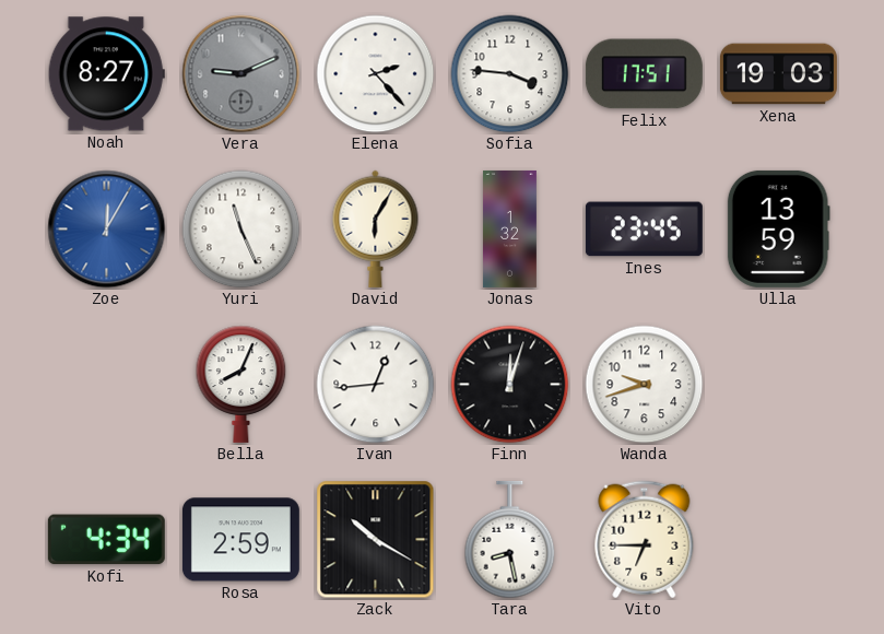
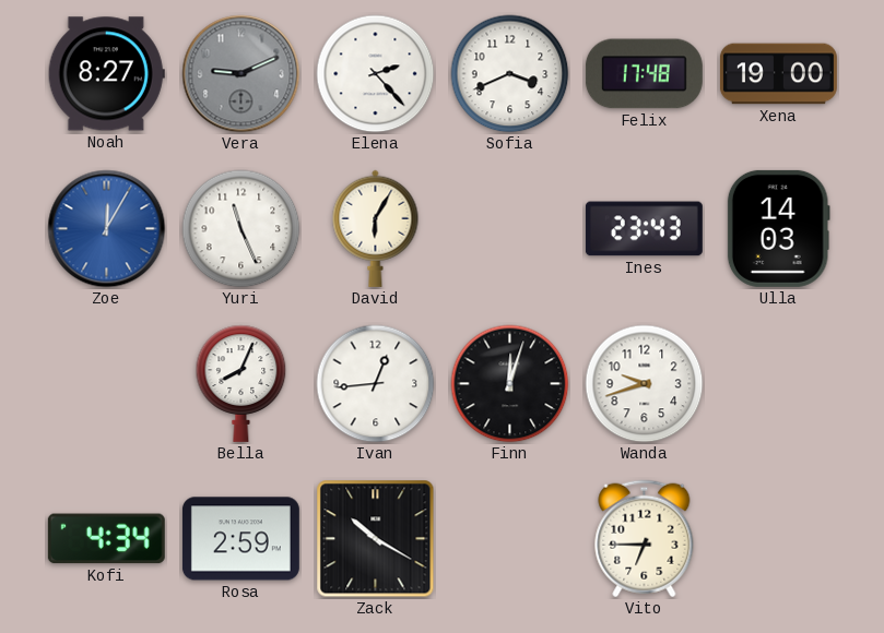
Sofia: 3:46 -> 3:41 (510, 74)
Felix: 17:51 -> 17:48 (644, 74)
Xena: 19:03 -> 19:00 (778, 74)
Jonas: 1:32 -> none (509, 228)
Ines: 23:45 -> 23:43 (644, 229)
Ulla: 13:59 -> 14:03 (778, 228)
Tara: 8:28 -> none (510, 540)
